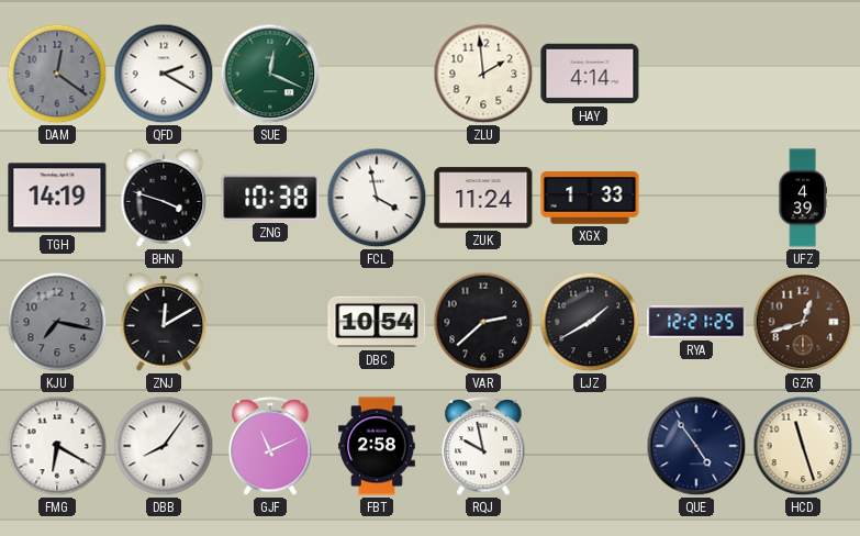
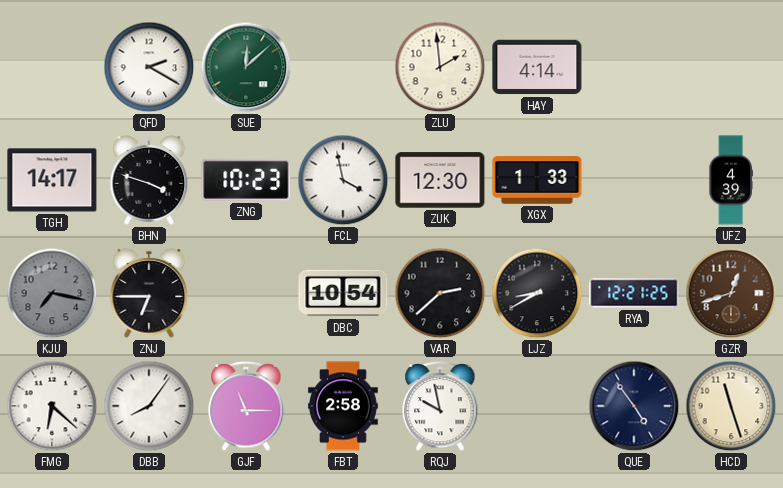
DAM: 12:21 -> none (57, 74)
SUE: 12:19 -> 12:08 (246, 67)
TGH: 14:19 -> 14:17 (52, 180)
ZNG: 10:38 -> 10:23 (246, 180)
ZUK: 11:24 -> 12:30 (440, 180)
ZNJ: 12:10 -> 6:45 (149, 294)
LJZ: 1:40 -> 8:40 (537, 293)
FMG: 6:20 -> 6:22 (52, 406)
GJF: 11:11 -> 11:15 (246, 407)
